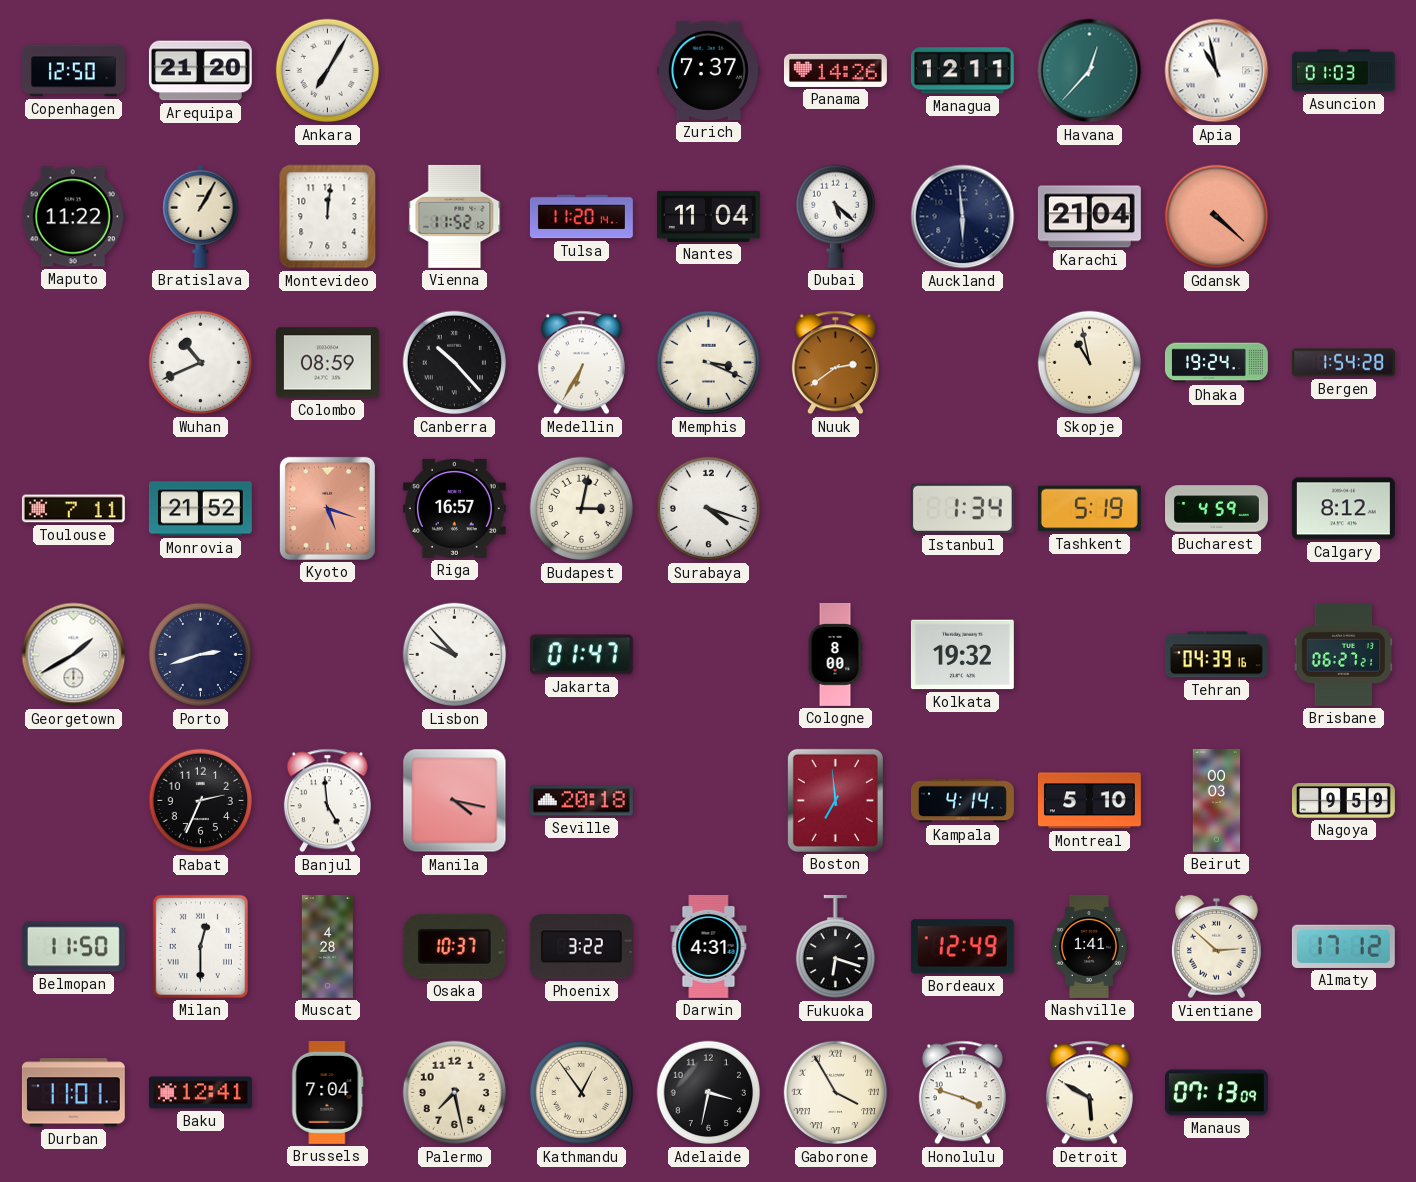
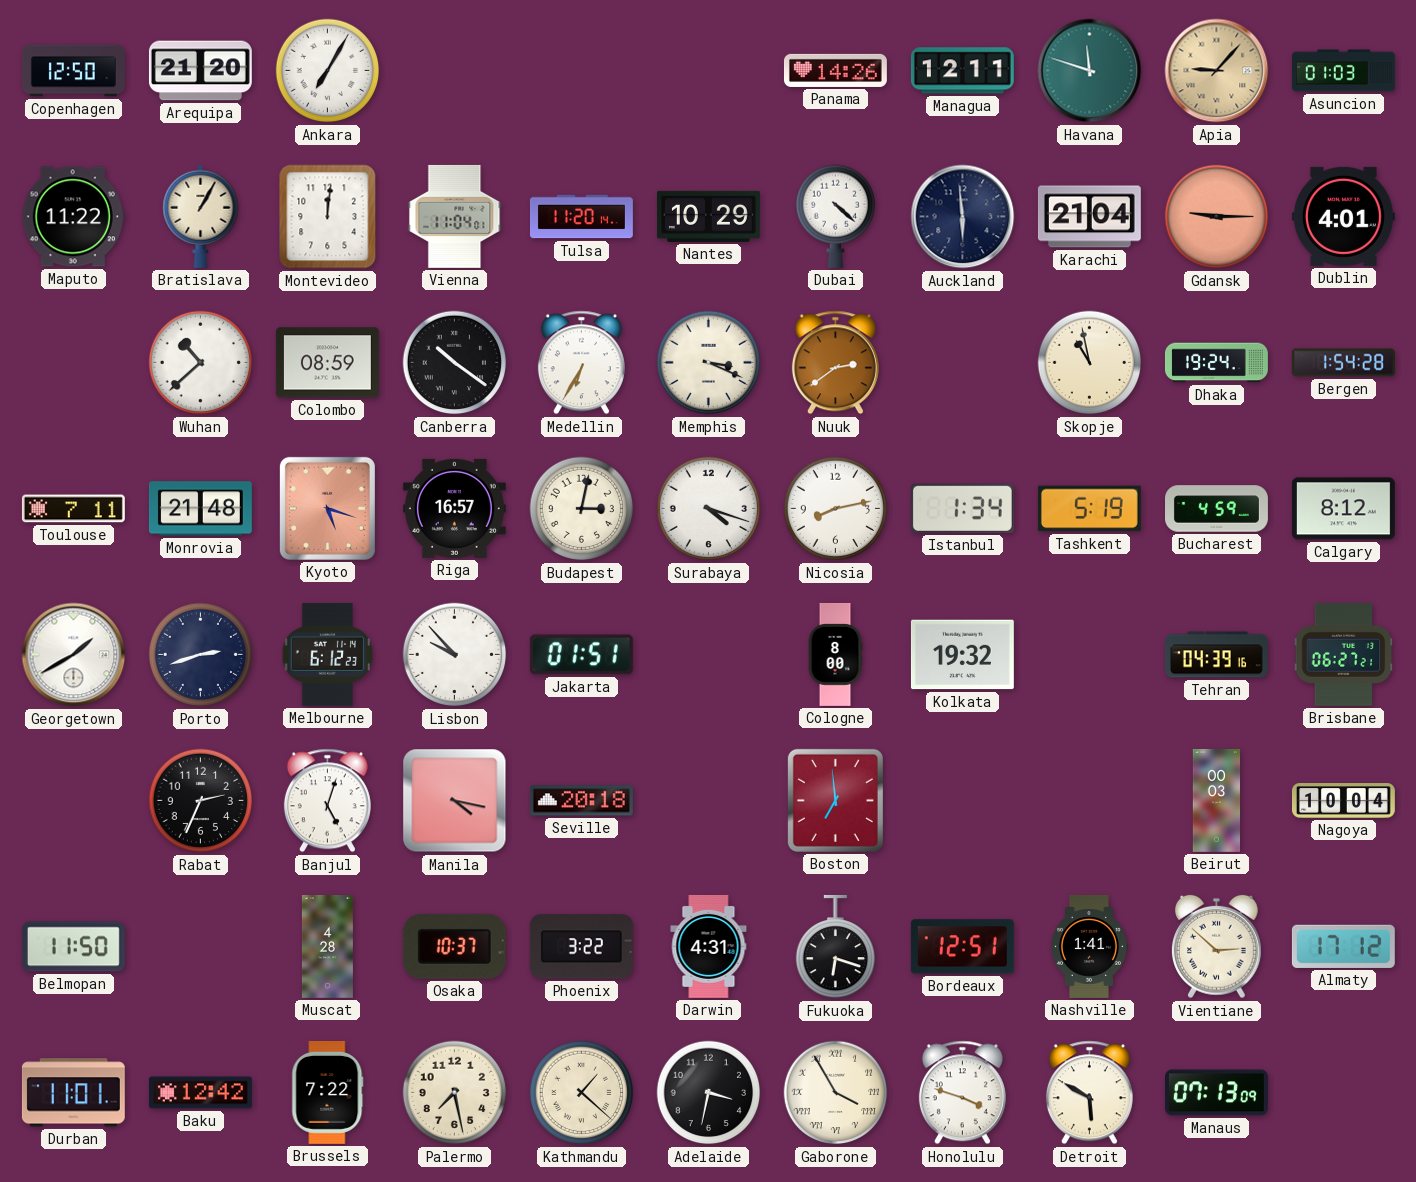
Zurich: 7:37 -> none (708, 70)
Havana: 12:37 -> 11:48 (1090, 71)
Apia: 10:58 -> 9:07 (1217, 71)
Apia dial: white -> champagne (1217, 71)
Vienna: 11:52 -> 11:04 (455, 216)
Nantes: 11:04 -> 10:29 (708, 216)
Dubai: 5:22 -> 4:22 (835, 216)
Gdansk: 4:22 -> 9:15 (1217, 217)
Dublin: none -> 4:01 (1343, 216)
Wuhan: 10:41 -> 10:38 (201, 363)
Canberra: 10:23 -> 10:21 (455, 363)
Monrovia: 21:52 -> 21:48 (200, 509)
Nicosia: none -> 8:13 (836, 509)
Melbourne: none -> 6:12 (328, 654)
Jakarta: 01:47 -> 01:51 (581, 655)
Banjul: 4:59 -> 5:03 (327, 801)
Kampala: 4:14 -> none (962, 801)
Montreal: 5:10 -> none (1089, 801)
Nagoya: 9:59 -> 10:04 (1344, 801)
Milan: 12:30 -> none (200, 946)
Bordeaux: 12:49 -> 12:51 (962, 947)
Baku: 12:41 -> 12:42 (200, 1093)
Brussels: 7:04 -> 7:22 (328, 1092)
Kathmandu: 12:54 -> 1:22 (582, 1093)
